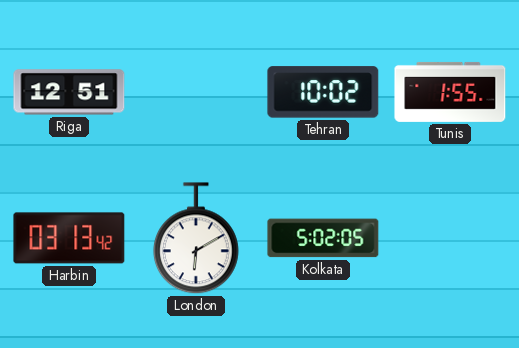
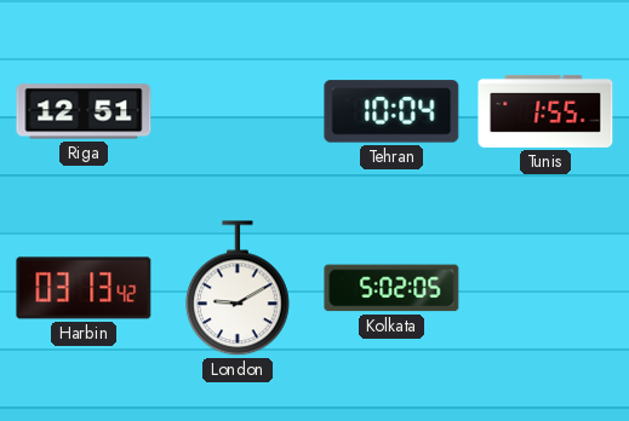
Tehran: 10:02 -> 10:04 (391, 111)
London: 6:10 -> 9:10 (238, 289)
